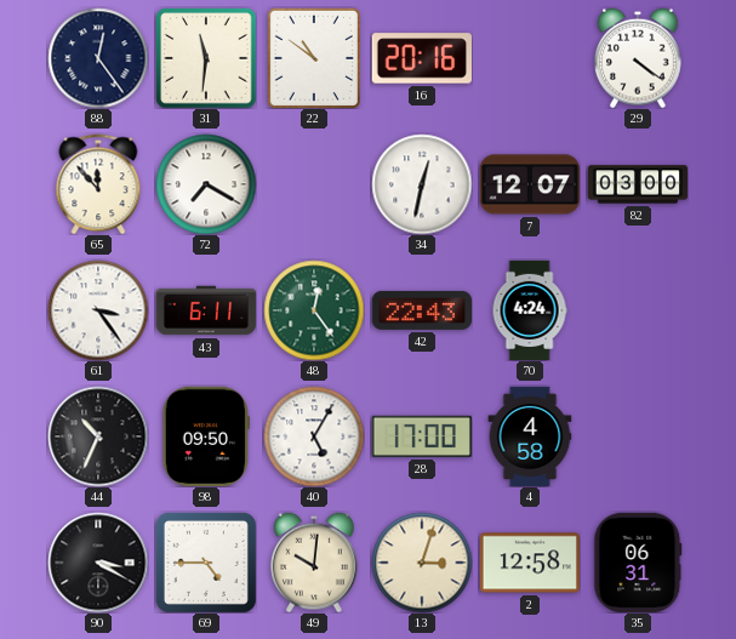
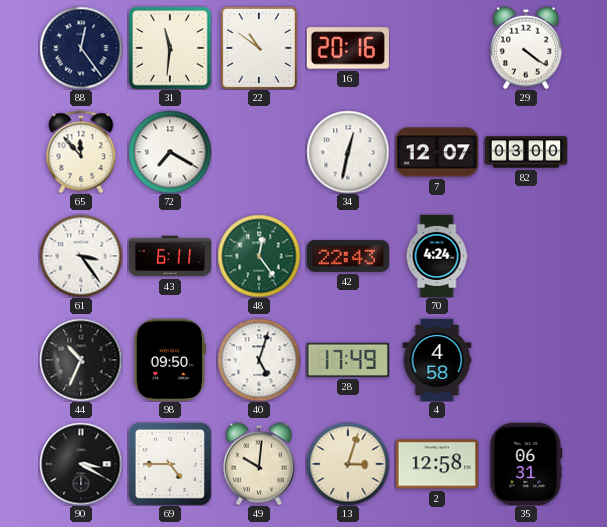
40: 5:05 -> 5:03 (259, 360)
28: 17:00 -> 17:49 (348, 360)
